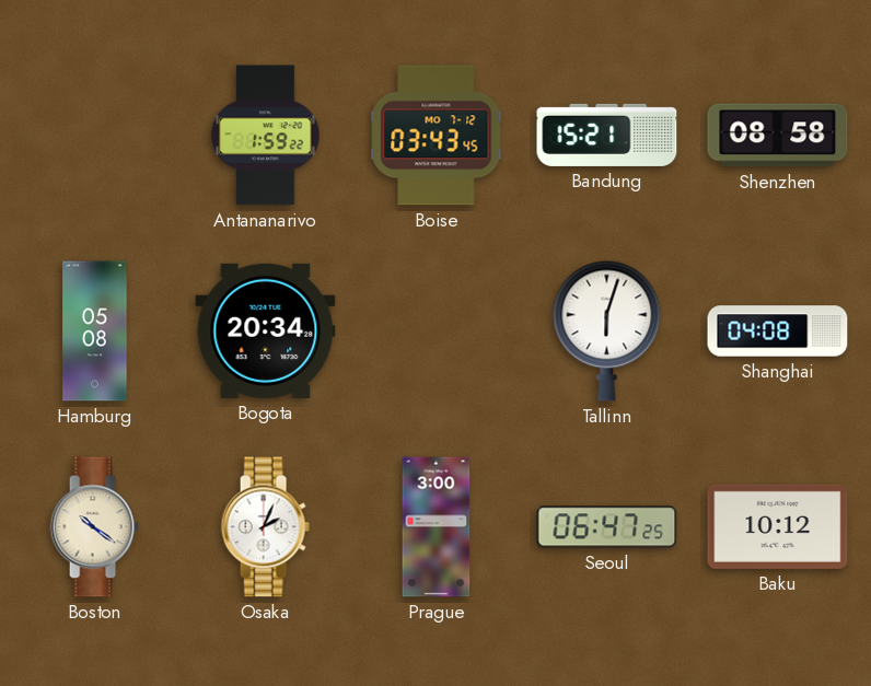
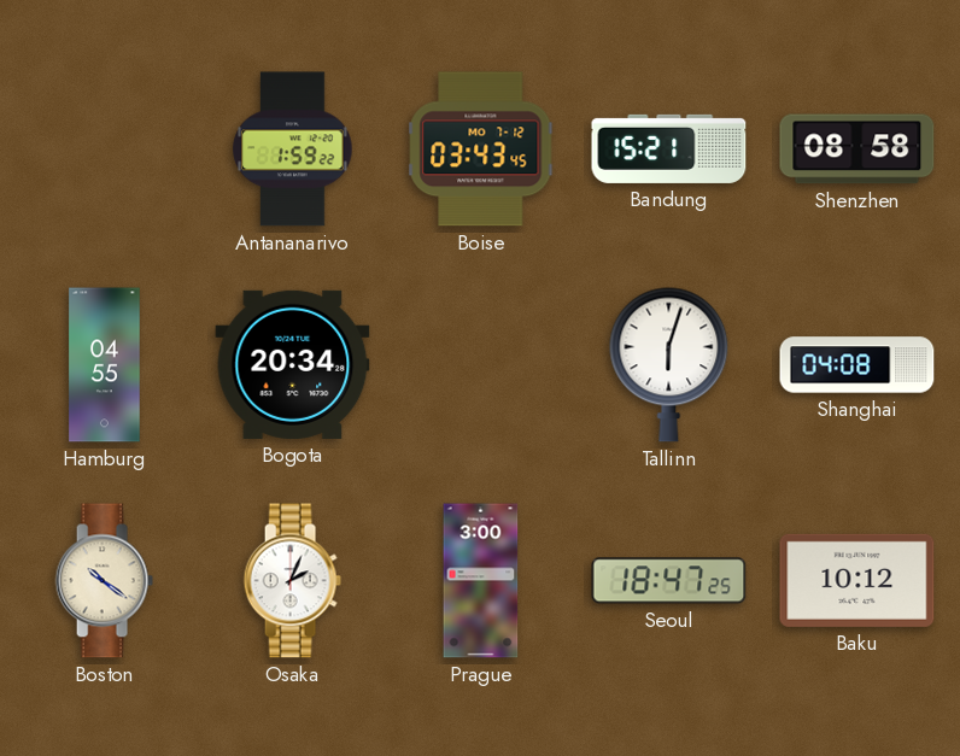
Hamburg: 05:08 -> 04:55 (105, 365)
Seoul: 06:47 -> 18:47 (669, 581)
